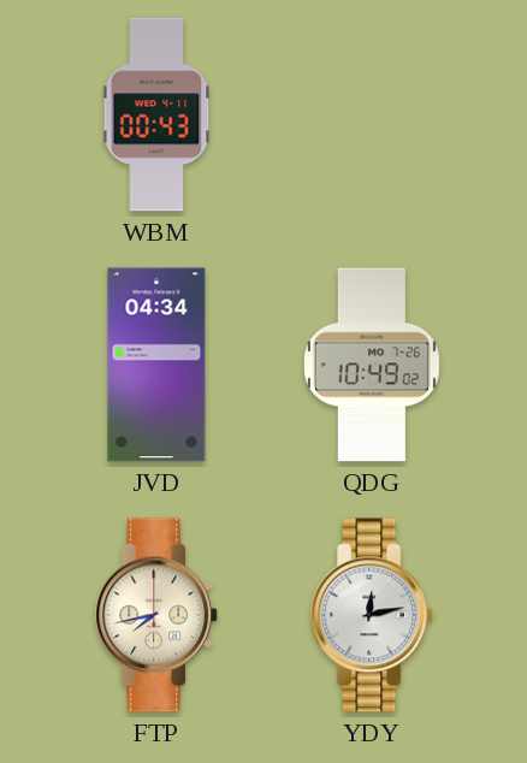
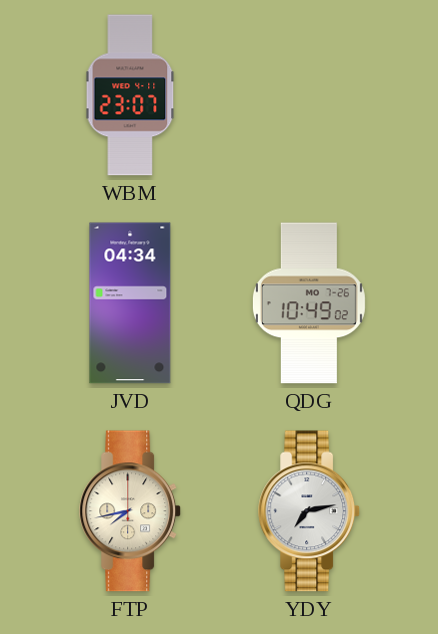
WBM: 00:43 -> 23:07 (130, 95)
YDY: 12:13 -> 7:13 (310, 511)
